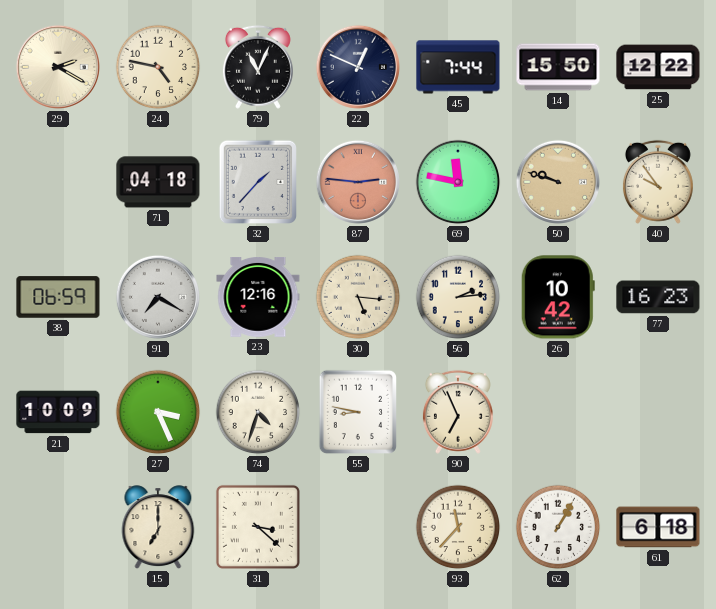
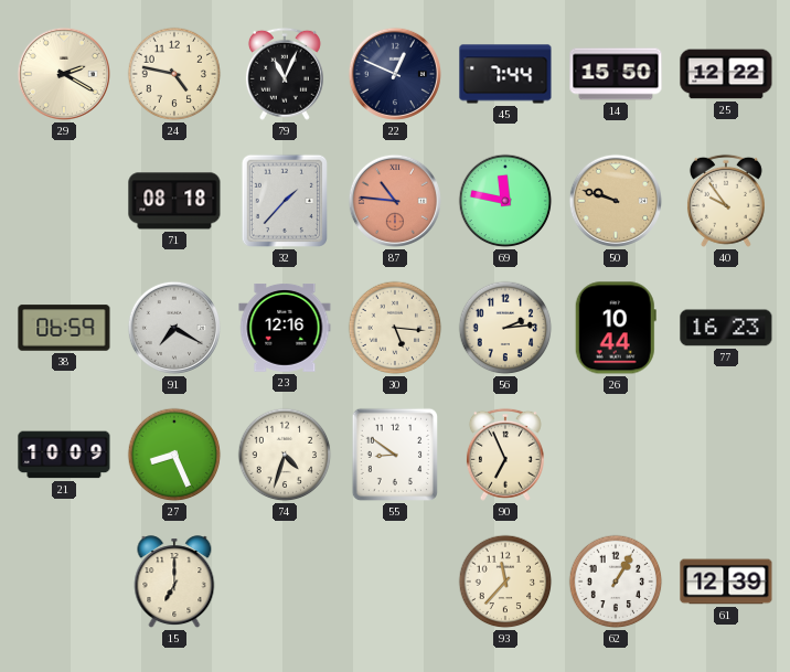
71: 04:18 -> 08:18 (174, 201)
87: 2:46 -> 10:46 (395, 201)
26: 10:42 -> 10:44 (616, 328)
27: 3:26 -> 8:26 (174, 455)
55: 8:47 -> 8:51 (394, 455)
31: 3:22 -> none (258, 527)
61: 6:18 -> 12:39 (726, 582)
